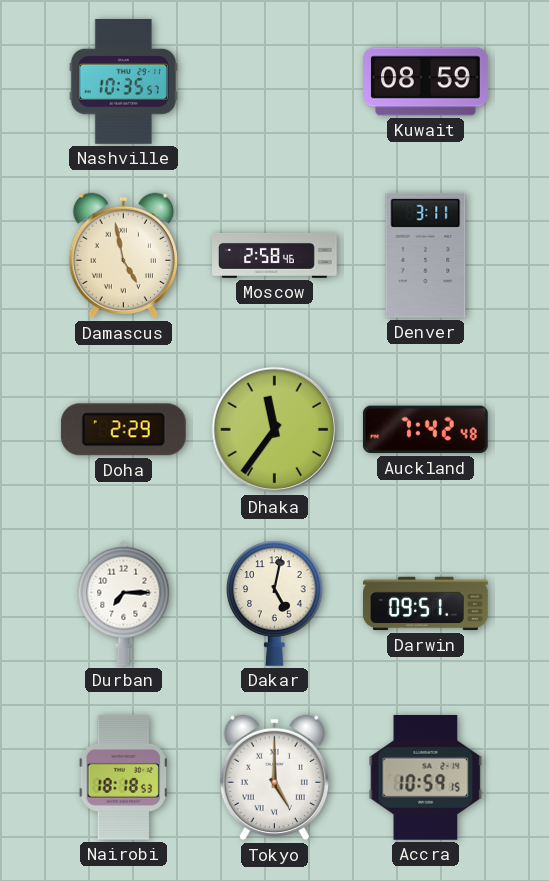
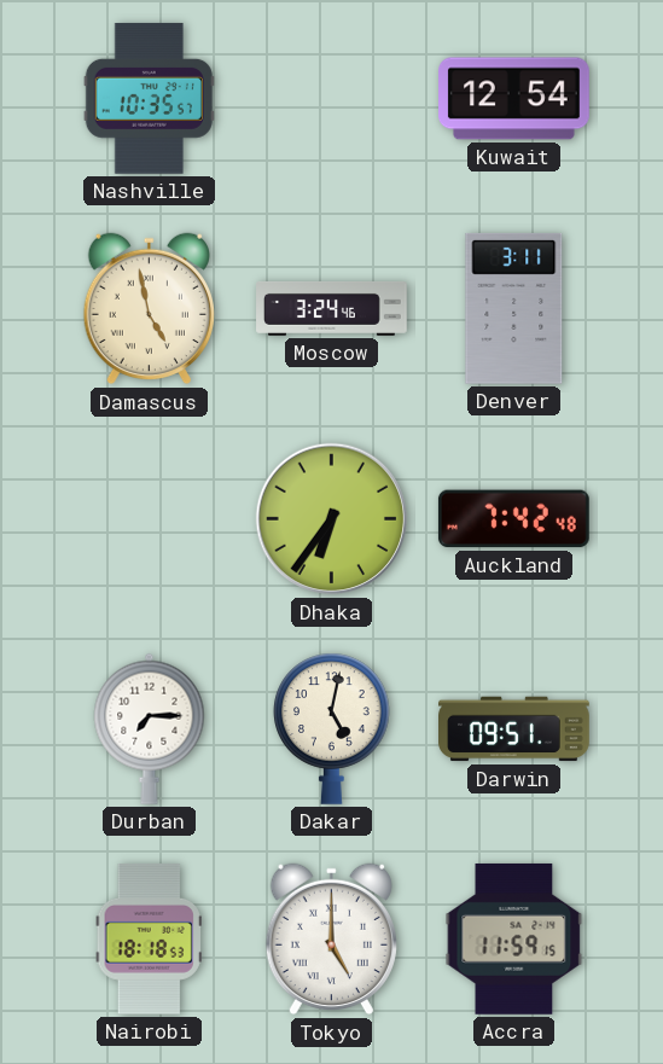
Kuwait: 08:59 -> 12:54 (514, 99)
Moscow: 2:58 -> 3:24 (332, 308)
Doha: 2:29 -> none (123, 430)
Dhaka: 11:36 -> 6:36 (332, 519)
Accra: 10:59 -> 11:59 (514, 938)
